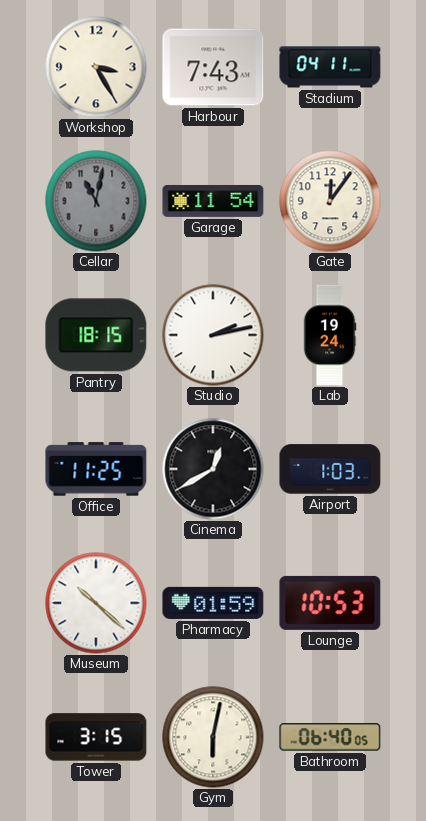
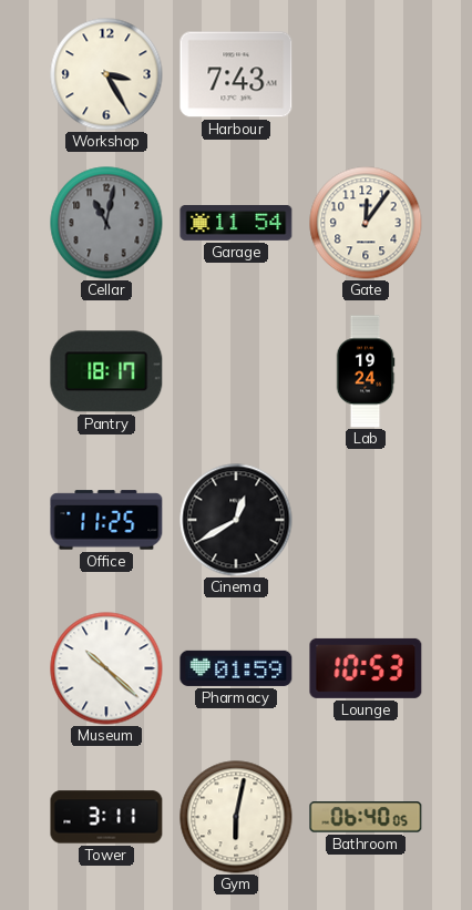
Stadium: 04:11 -> none (330, 67)
Pantry: 18:15 -> 18:17 (106, 371)
Studio: 2:13 -> none (213, 335)
Airport: 1:03 -> none (330, 469)
Tower: 3:15 -> 3:11 (106, 817)
